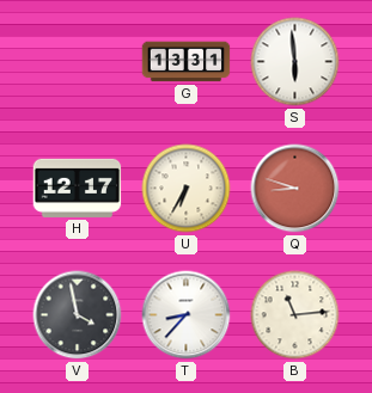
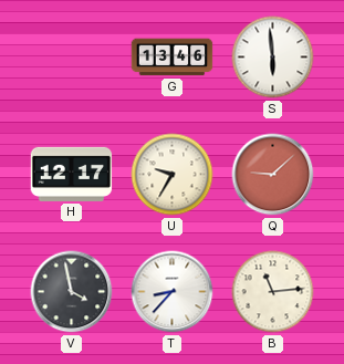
G: 13:31 -> 13:46 (173, 58)
U: 6:35 -> 9:35 (173, 175)
Q: 8:48 -> 9:08 (273, 175)
